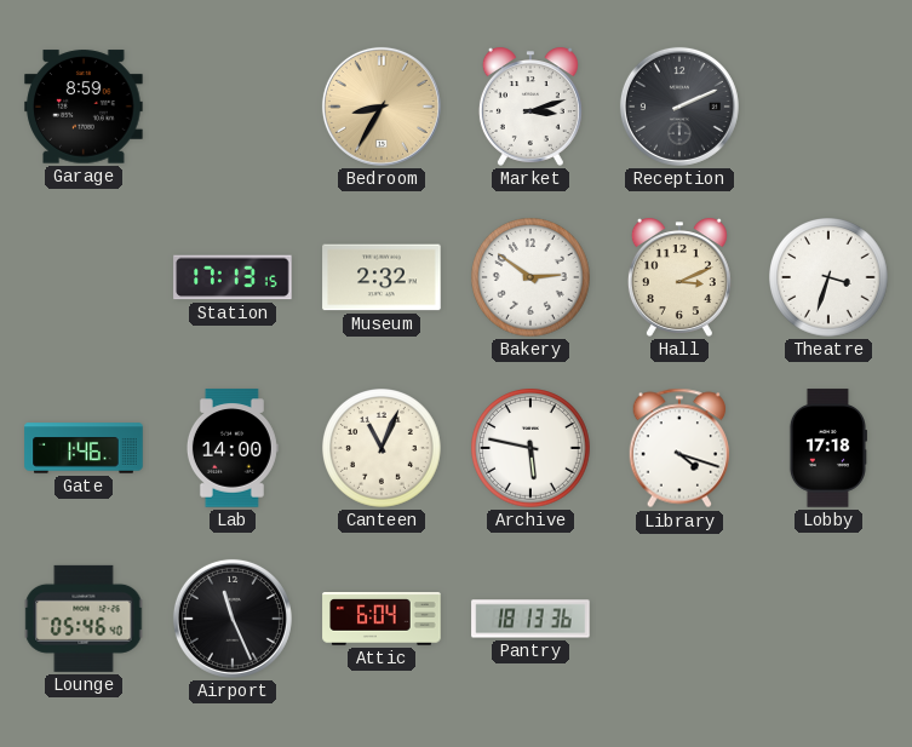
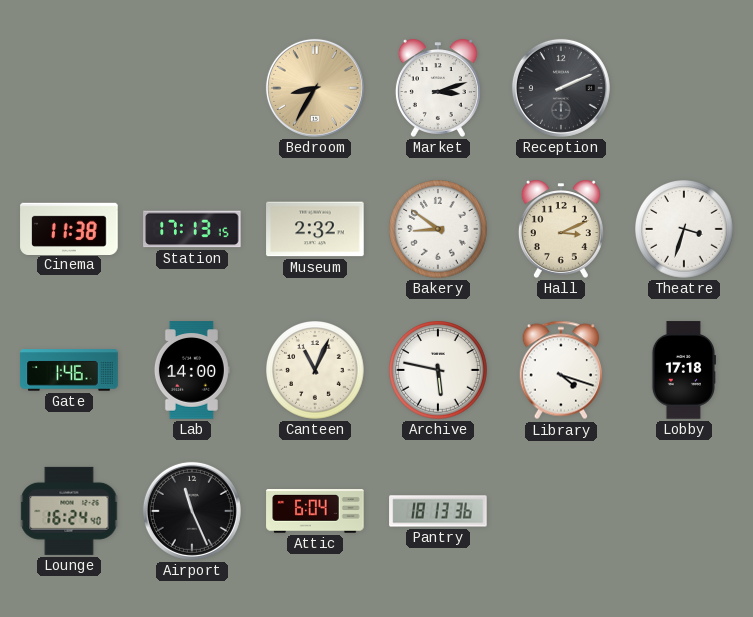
Garage: 8:59 -> none (84, 107)
Cinema: none -> 11:38 (69, 228)
Bakery: 2:51 -> 8:51 (439, 230)
Lounge: 05:46 -> 16:24 (69, 511)
